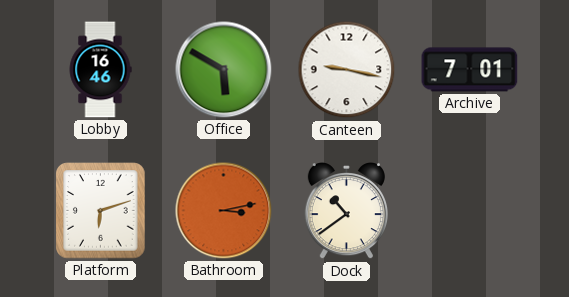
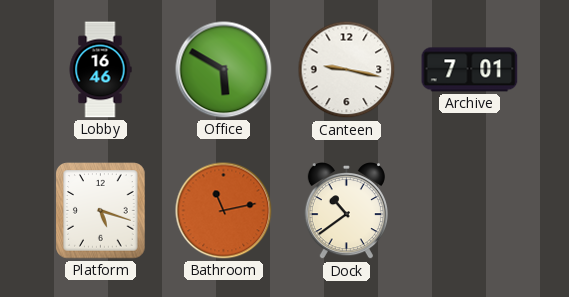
Platform: 6:12 -> 5:18 (101, 211)
Bathroom: 3:13 -> 11:13 (224, 211)
